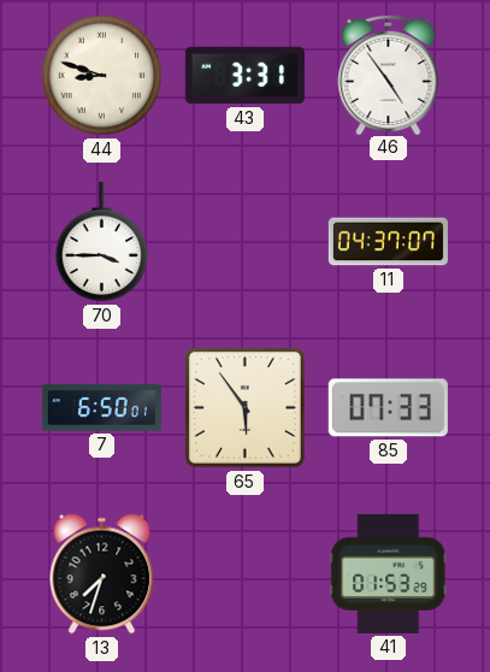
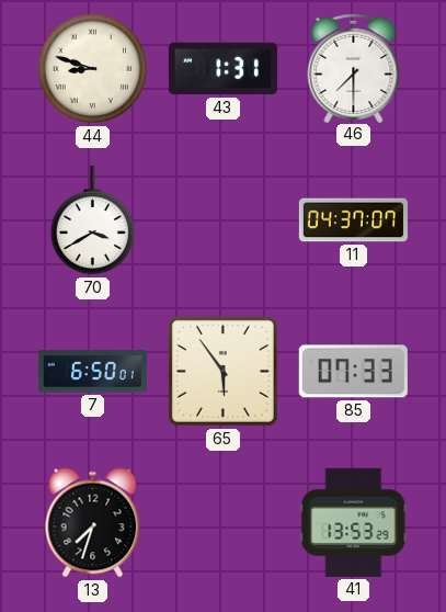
43: 3:31 -> 1:31 (222, 69)
46: 4:54 -> 7:30 (354, 67)
70: 3:45 -> 3:40 (92, 220)
41: 01:53 -> 13:53 (354, 522)
